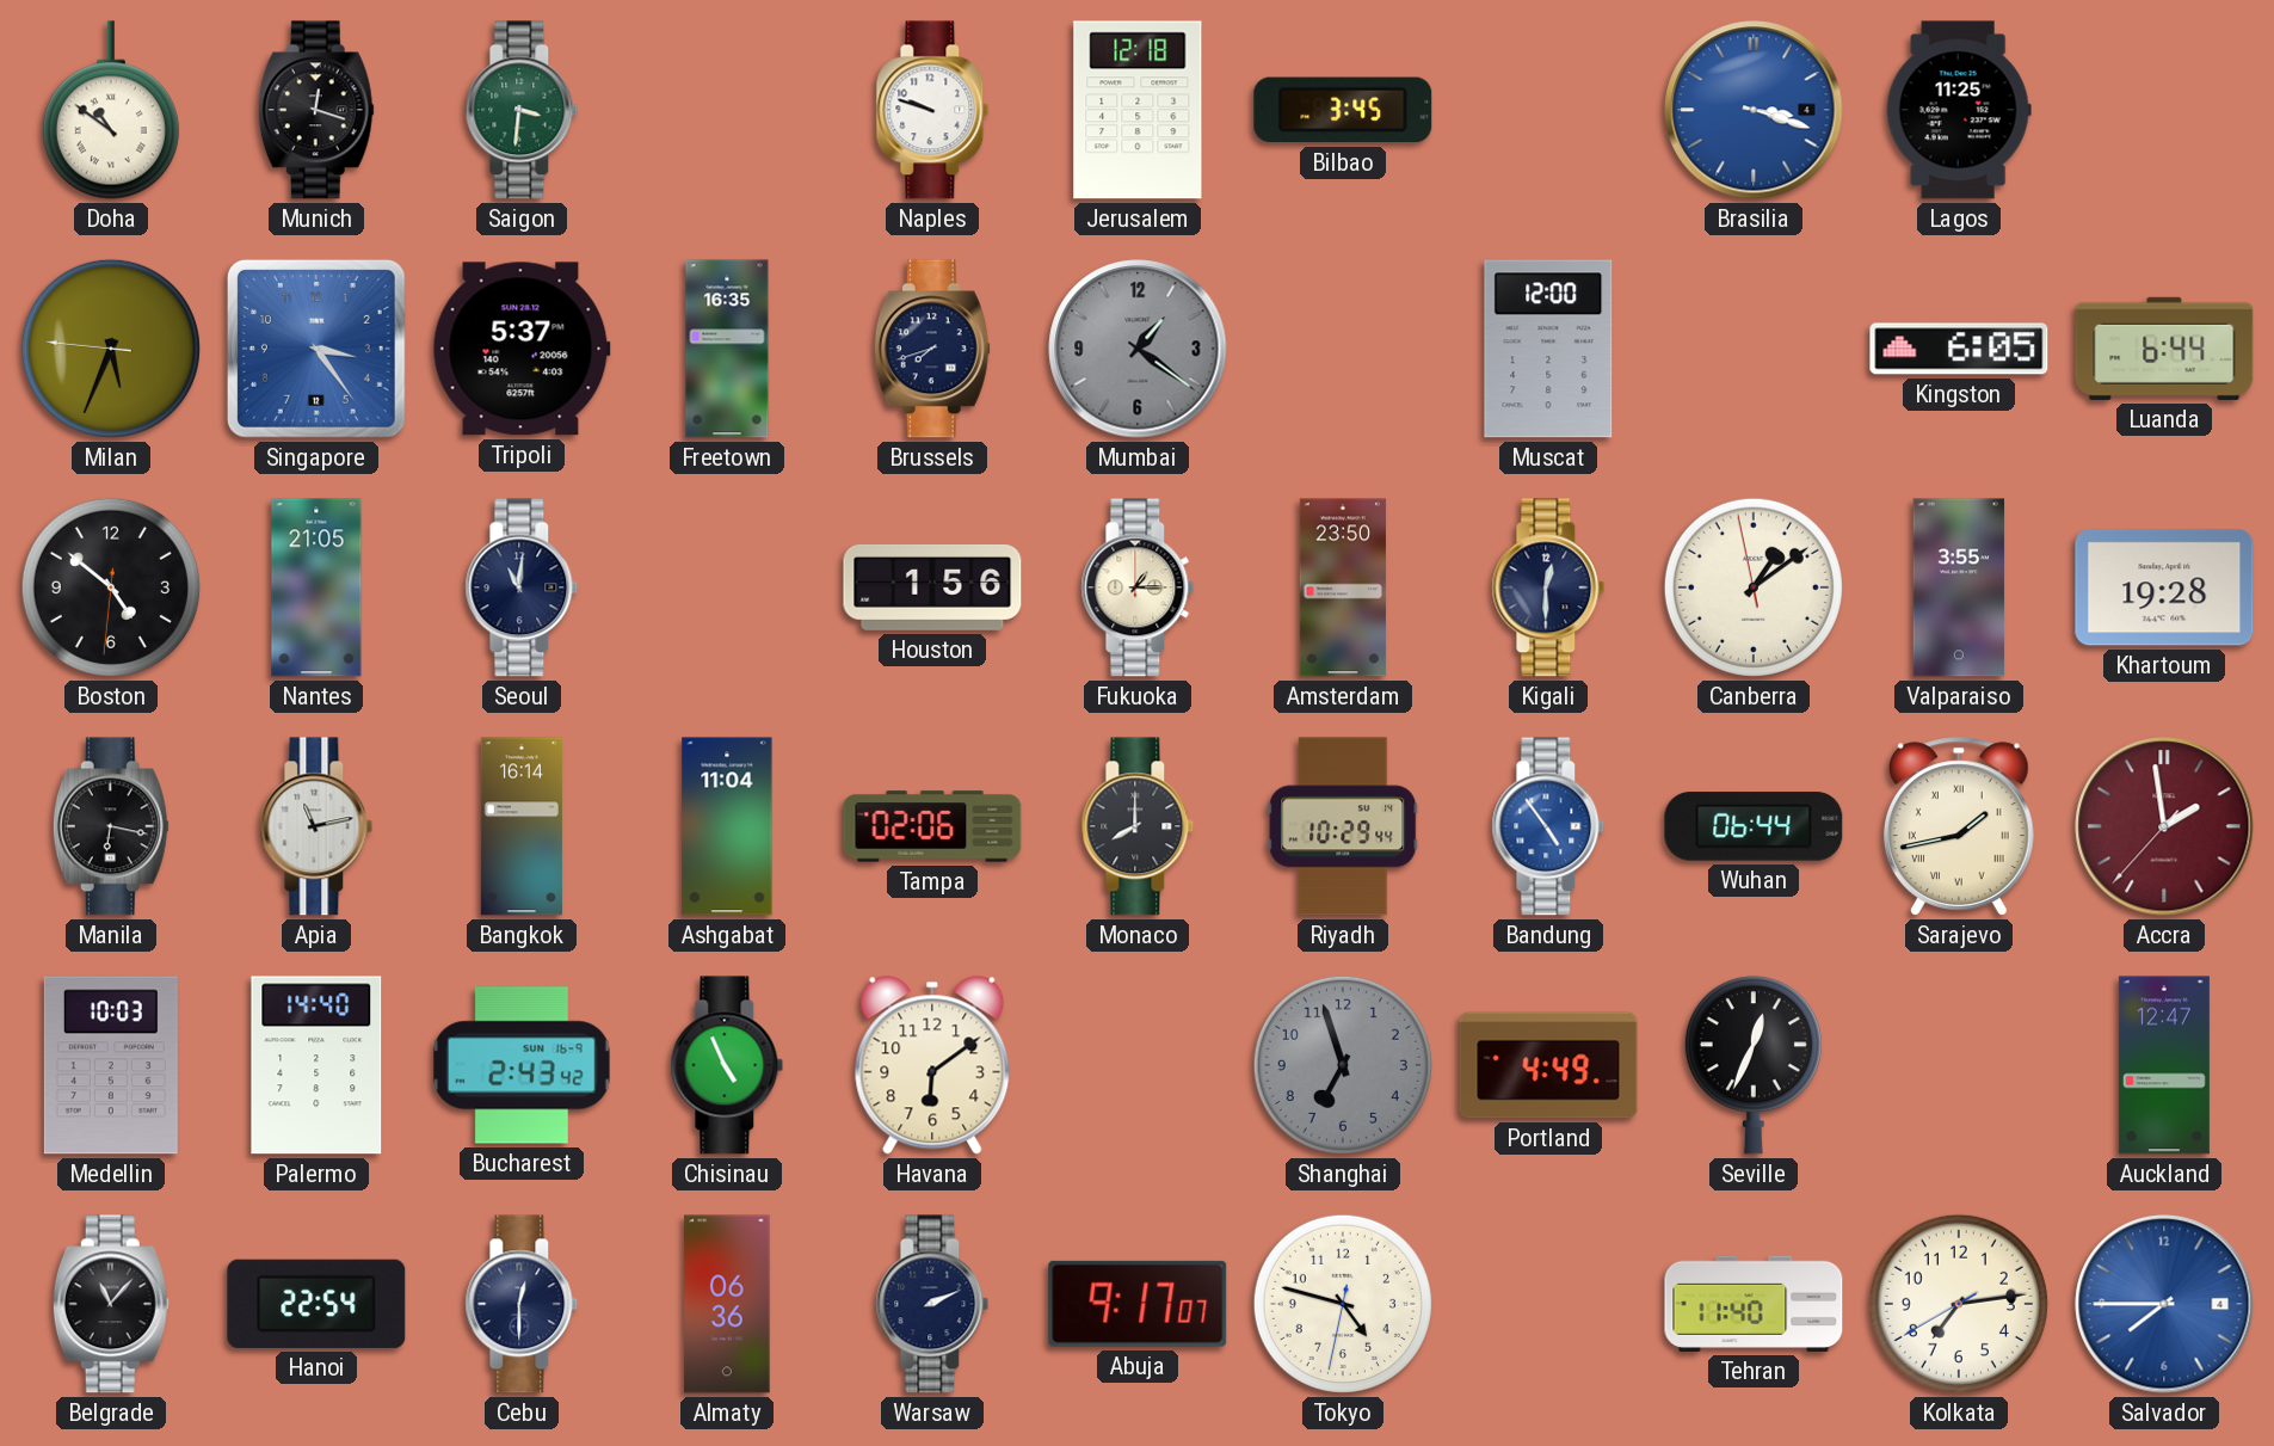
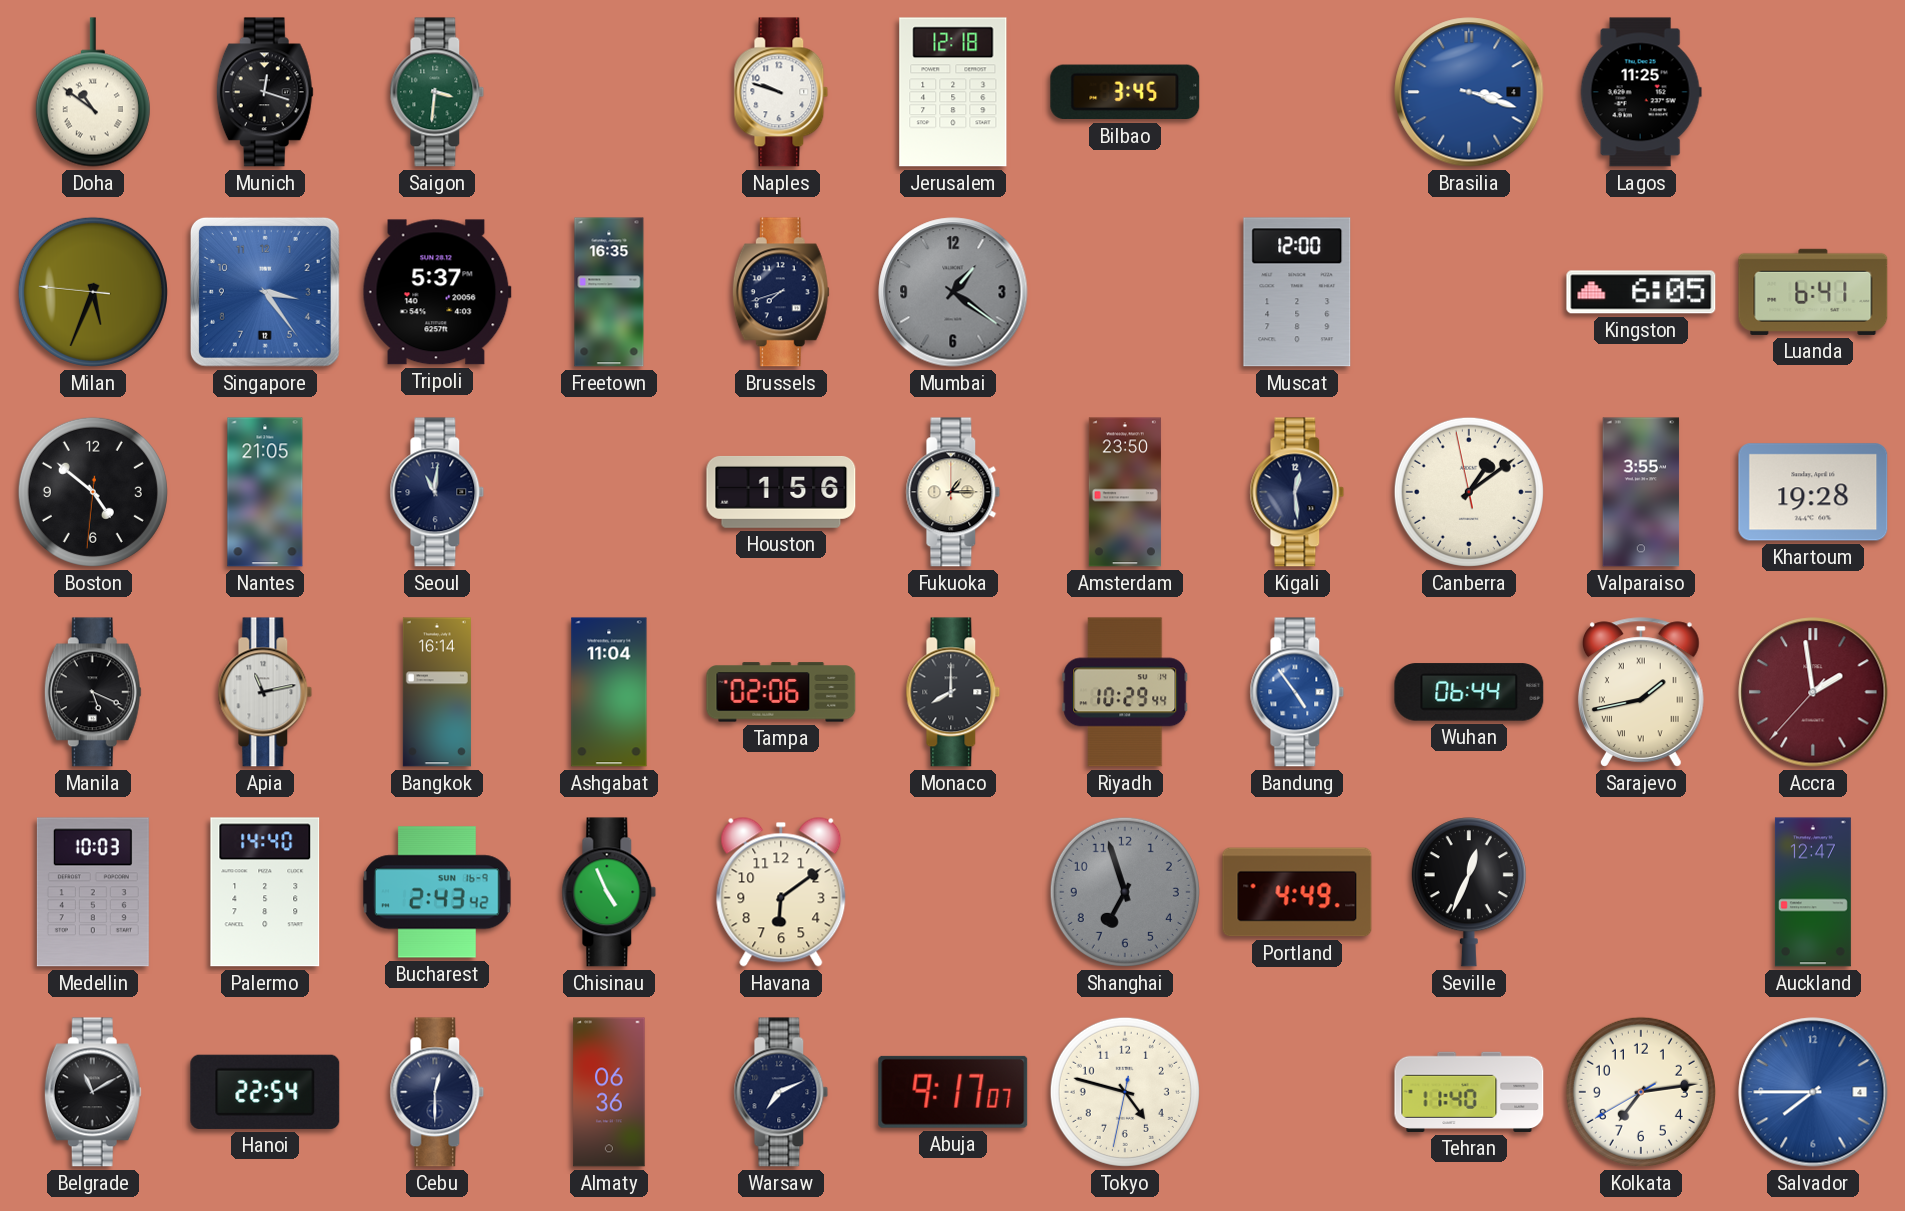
Luanda: 6:44 -> 6:41 (1813, 292)
Kigali: 12:30 -> 12:29 (1297, 492)
Manila: 6:17 -> 5:19 (93, 692)
Belgrade: 11:07 -> 11:10 (93, 1092)
Warsaw: 2:11 -> 7:11 (781, 1092)
